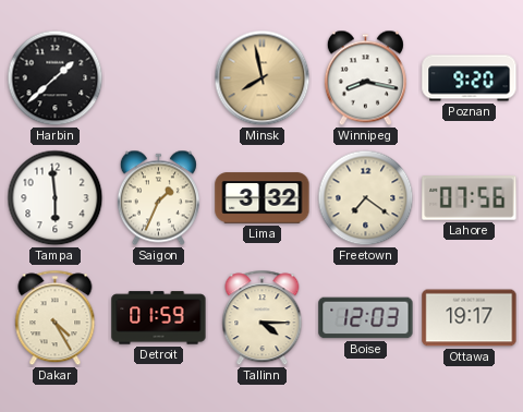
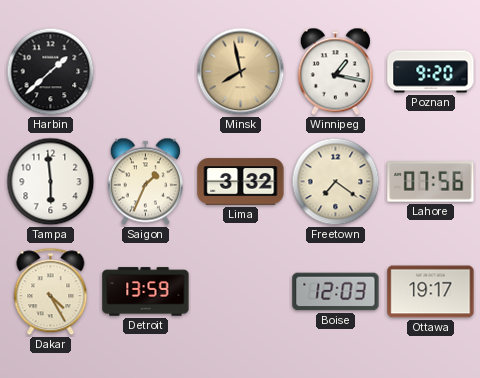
Winnipeg: 8:17 -> 1:17 (335, 72)
Detroit: 01:59 -> 13:59 (146, 292)
Tallinn: 4:15 -> none (263, 318)
